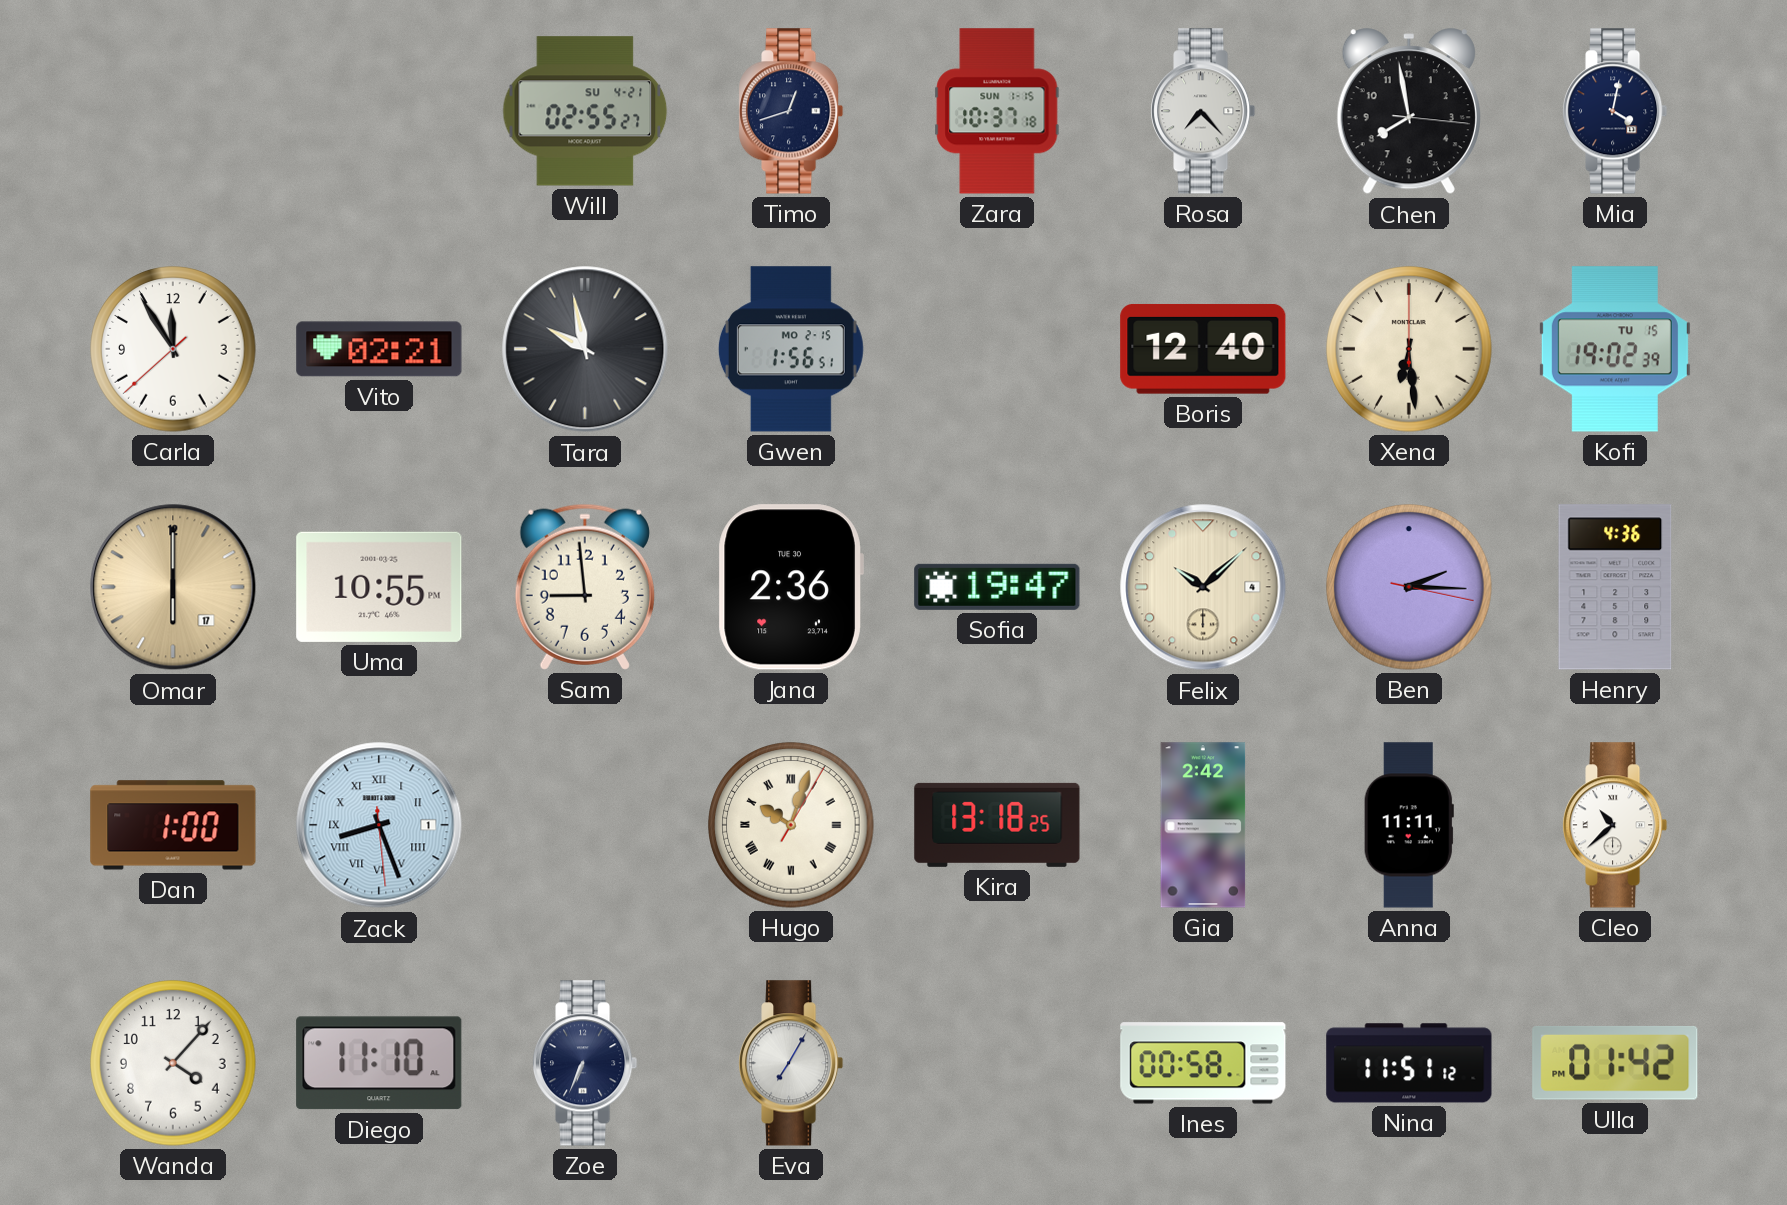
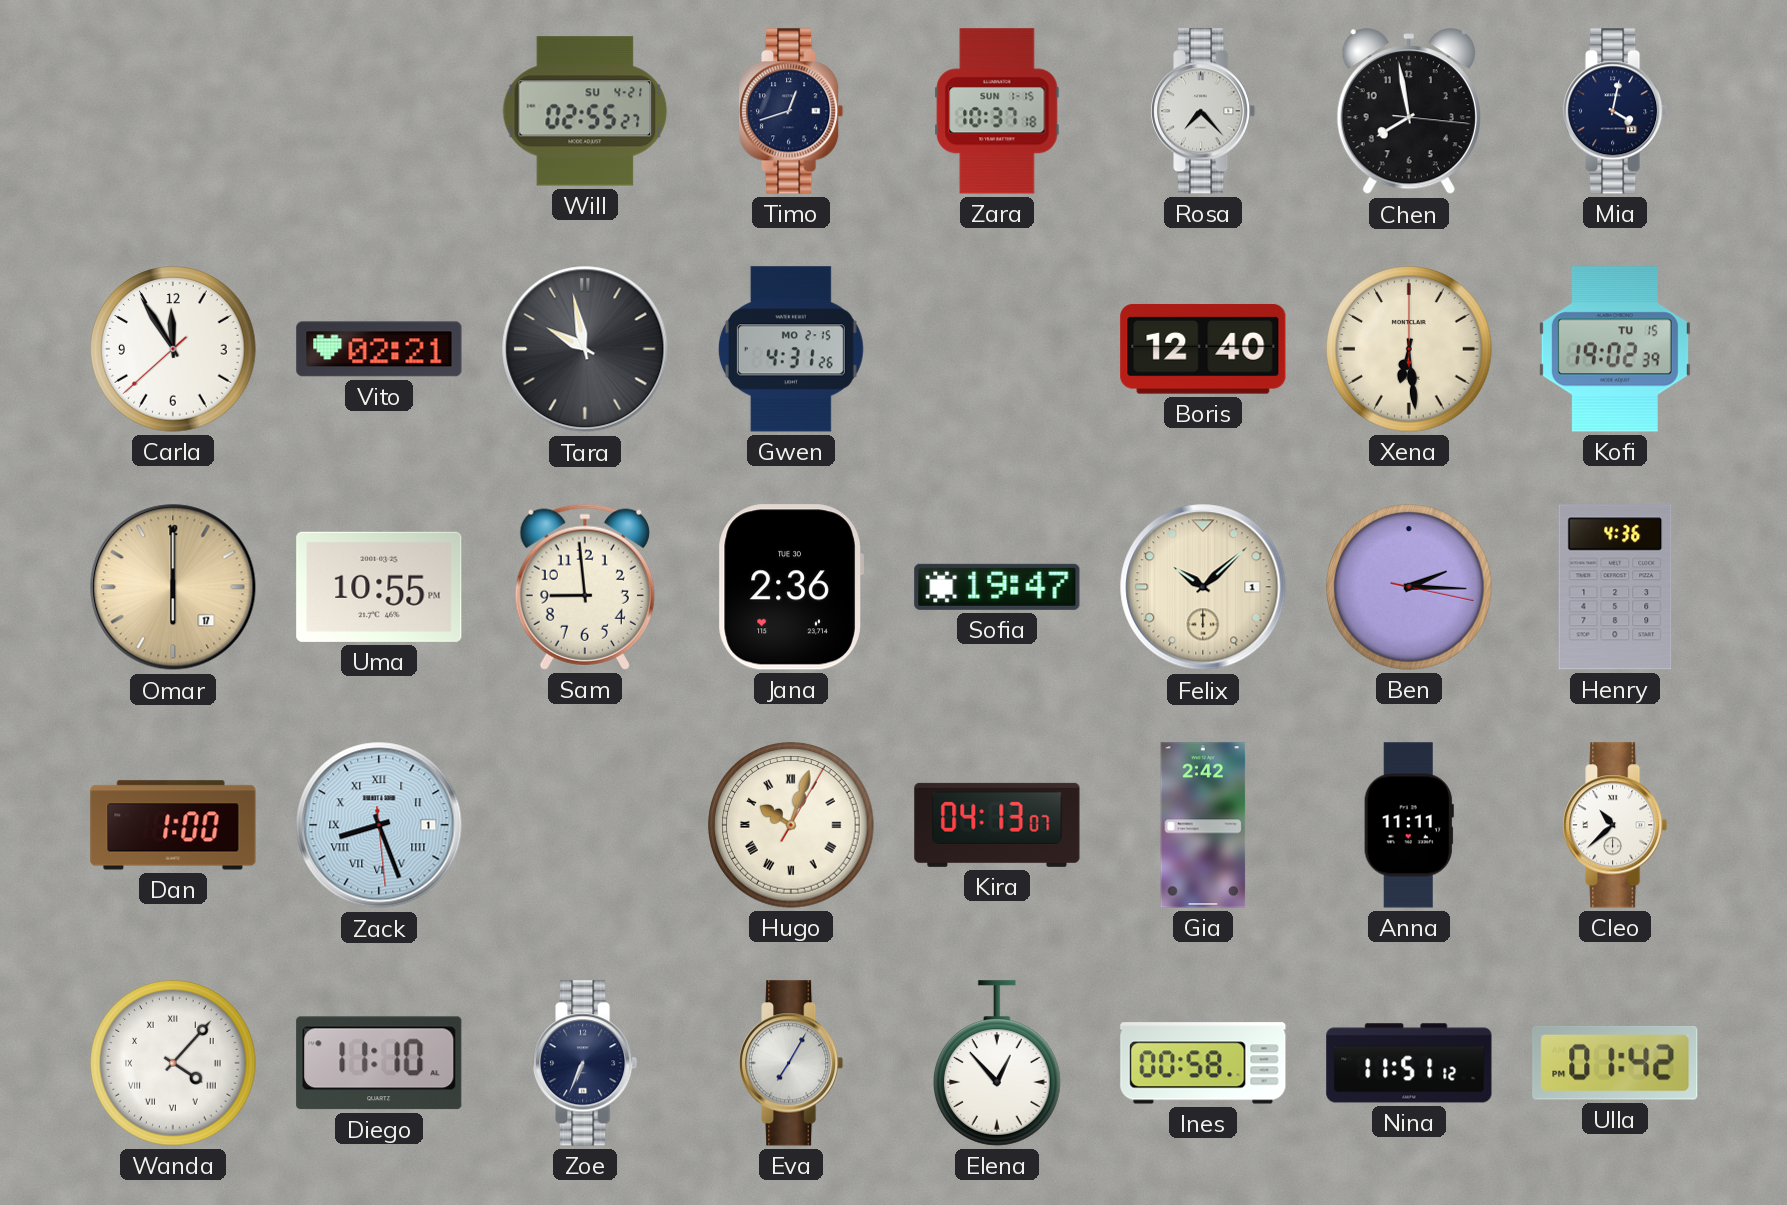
Gwen: 1:56 -> 4:31 (791, 349)
Felix date: 4 -> 1 (1203, 587)
Kira: 13:18 -> 04:13 (997, 825)
Wanda numerals: Arabic -> Roman (173, 1063)
Elena: none -> 12:53 (998, 1063)
